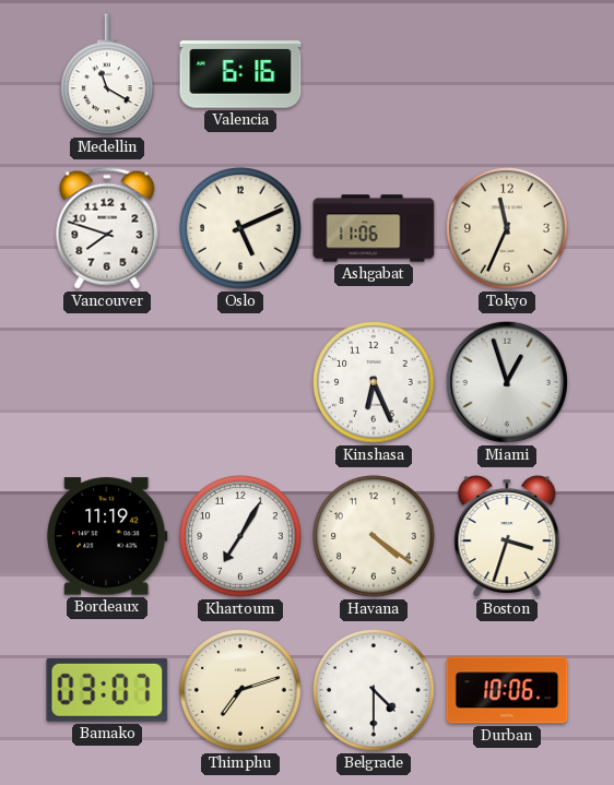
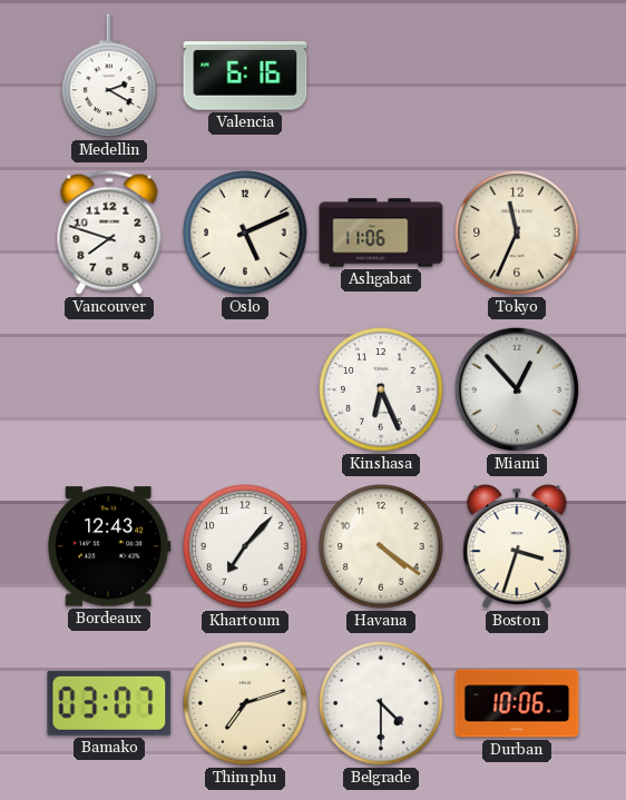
Medellin: 11:20 -> 2:20 (109, 77)
Miami: 12:57 -> 12:53 (517, 389)
Bordeaux: 11:19 -> 12:43 (109, 546)
Khartoum: 7:05 -> 7:07 (245, 546)
